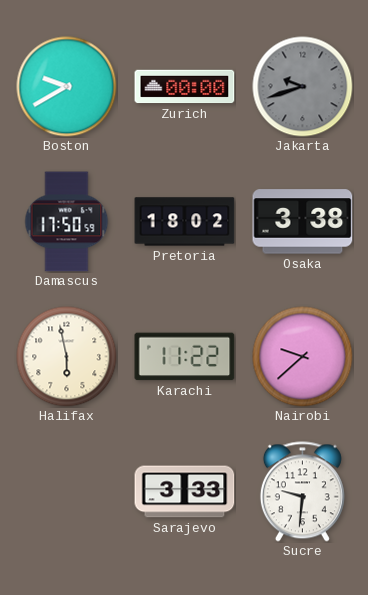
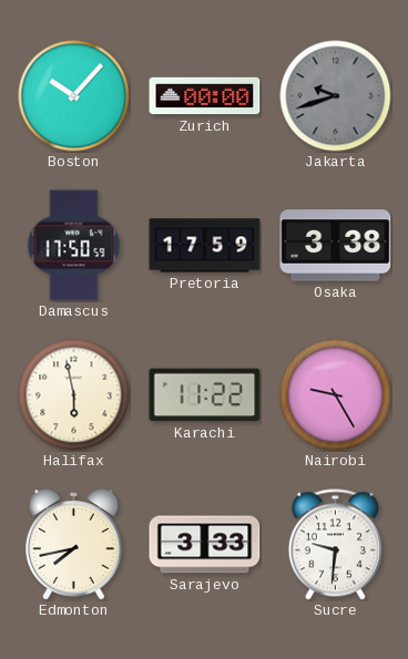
Boston: 9:40 -> 10:07 (74, 96)
Pretoria: 18:02 -> 17:59 (205, 246)
Nairobi: 9:38 -> 9:25 (336, 395)
Edmonton: none -> 7:43 (74, 545)
